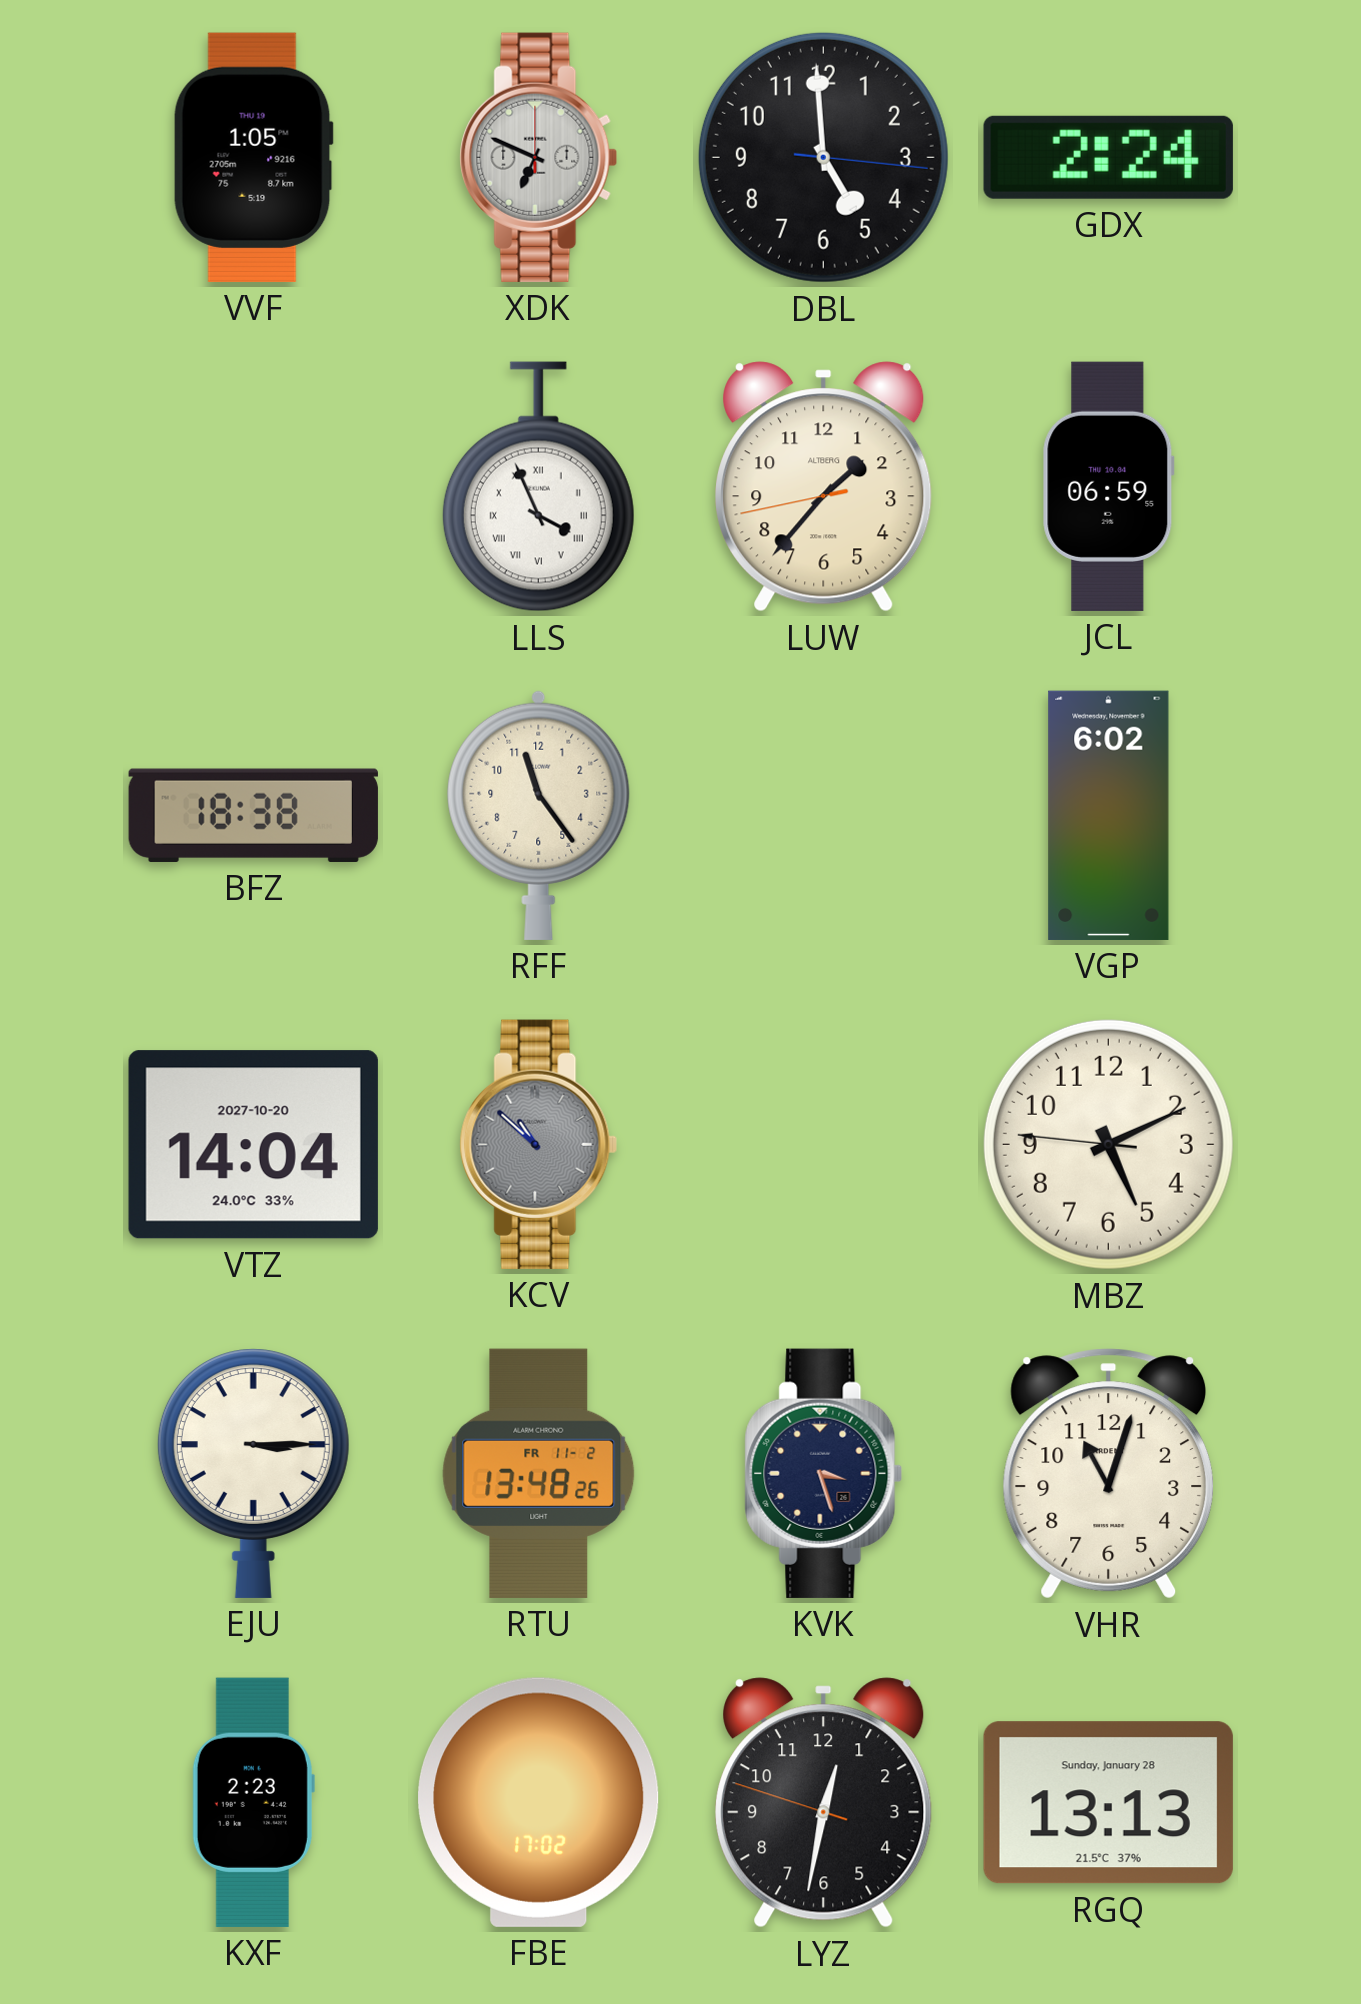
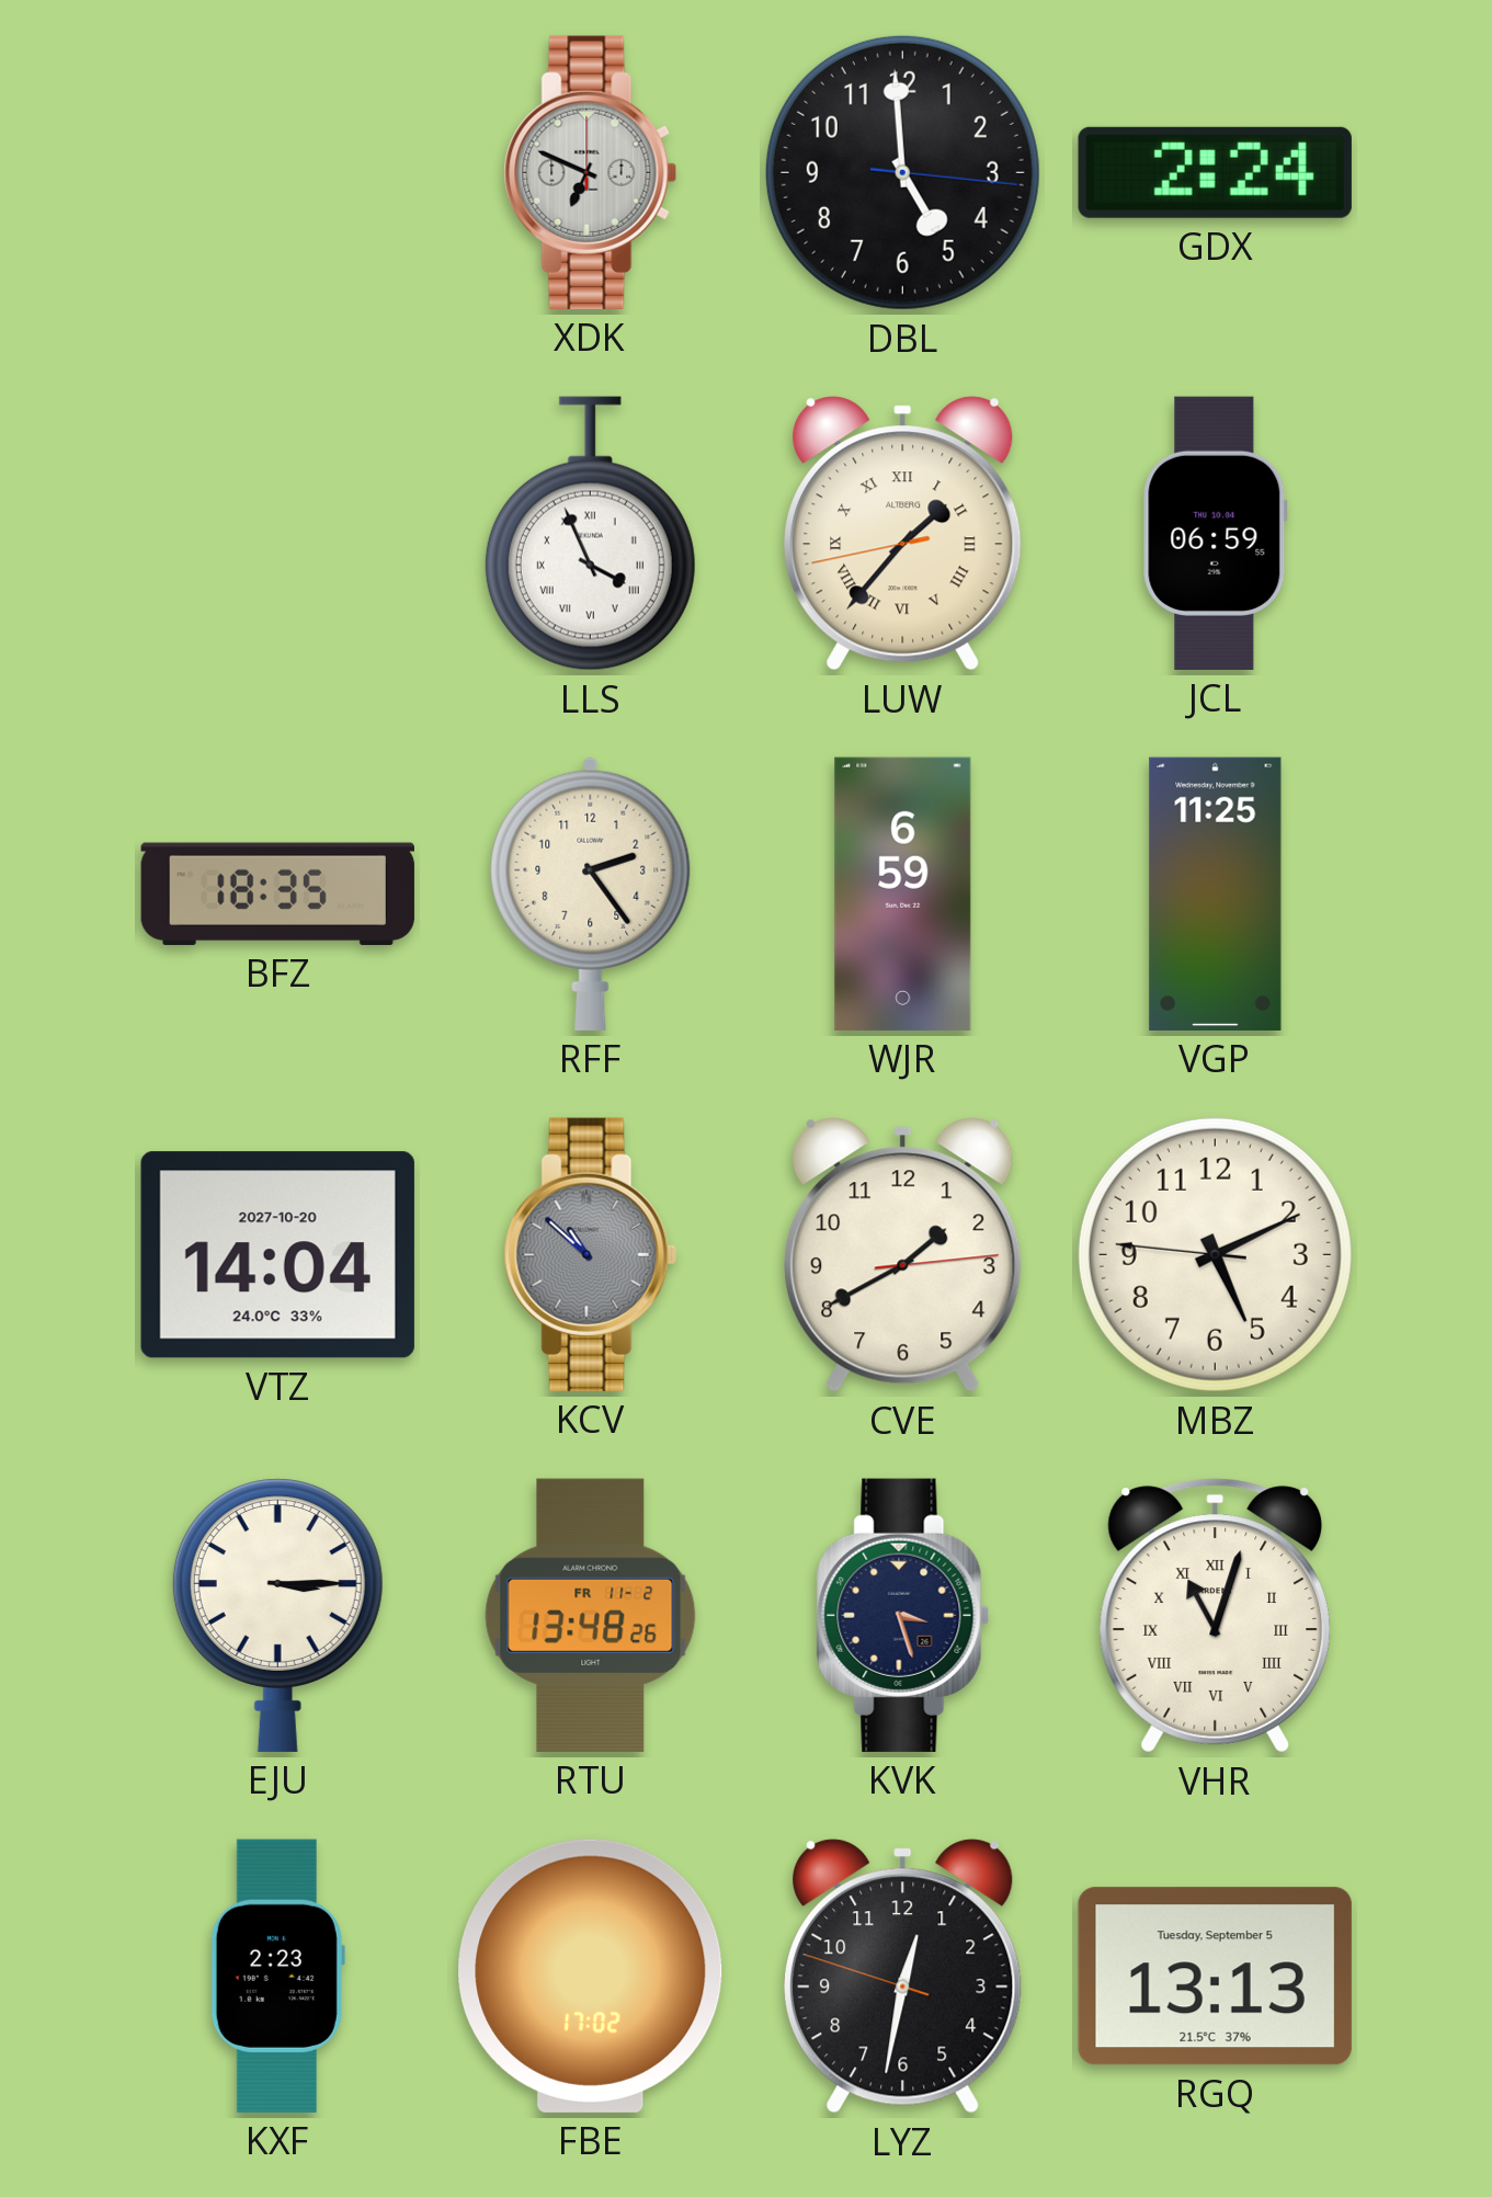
VVF: 1:05 -> none (253, 157)
LUW numerals: Arabic -> Roman (903, 534)
BFZ: 18:38 -> 18:35 (277, 893)
RFF: 11:24 -> 2:24 (591, 893)
WJR: none -> 6:59 (903, 893)
VGP: 6:02 -> 11:25 (1216, 893)
CVE: none -> 1:40 (903, 1255)
VHR numerals: Arabic -> Roman (1216, 1616)
RGQ date: Sunday, January 28 -> Tuesday, September 5 (1215, 1977)
